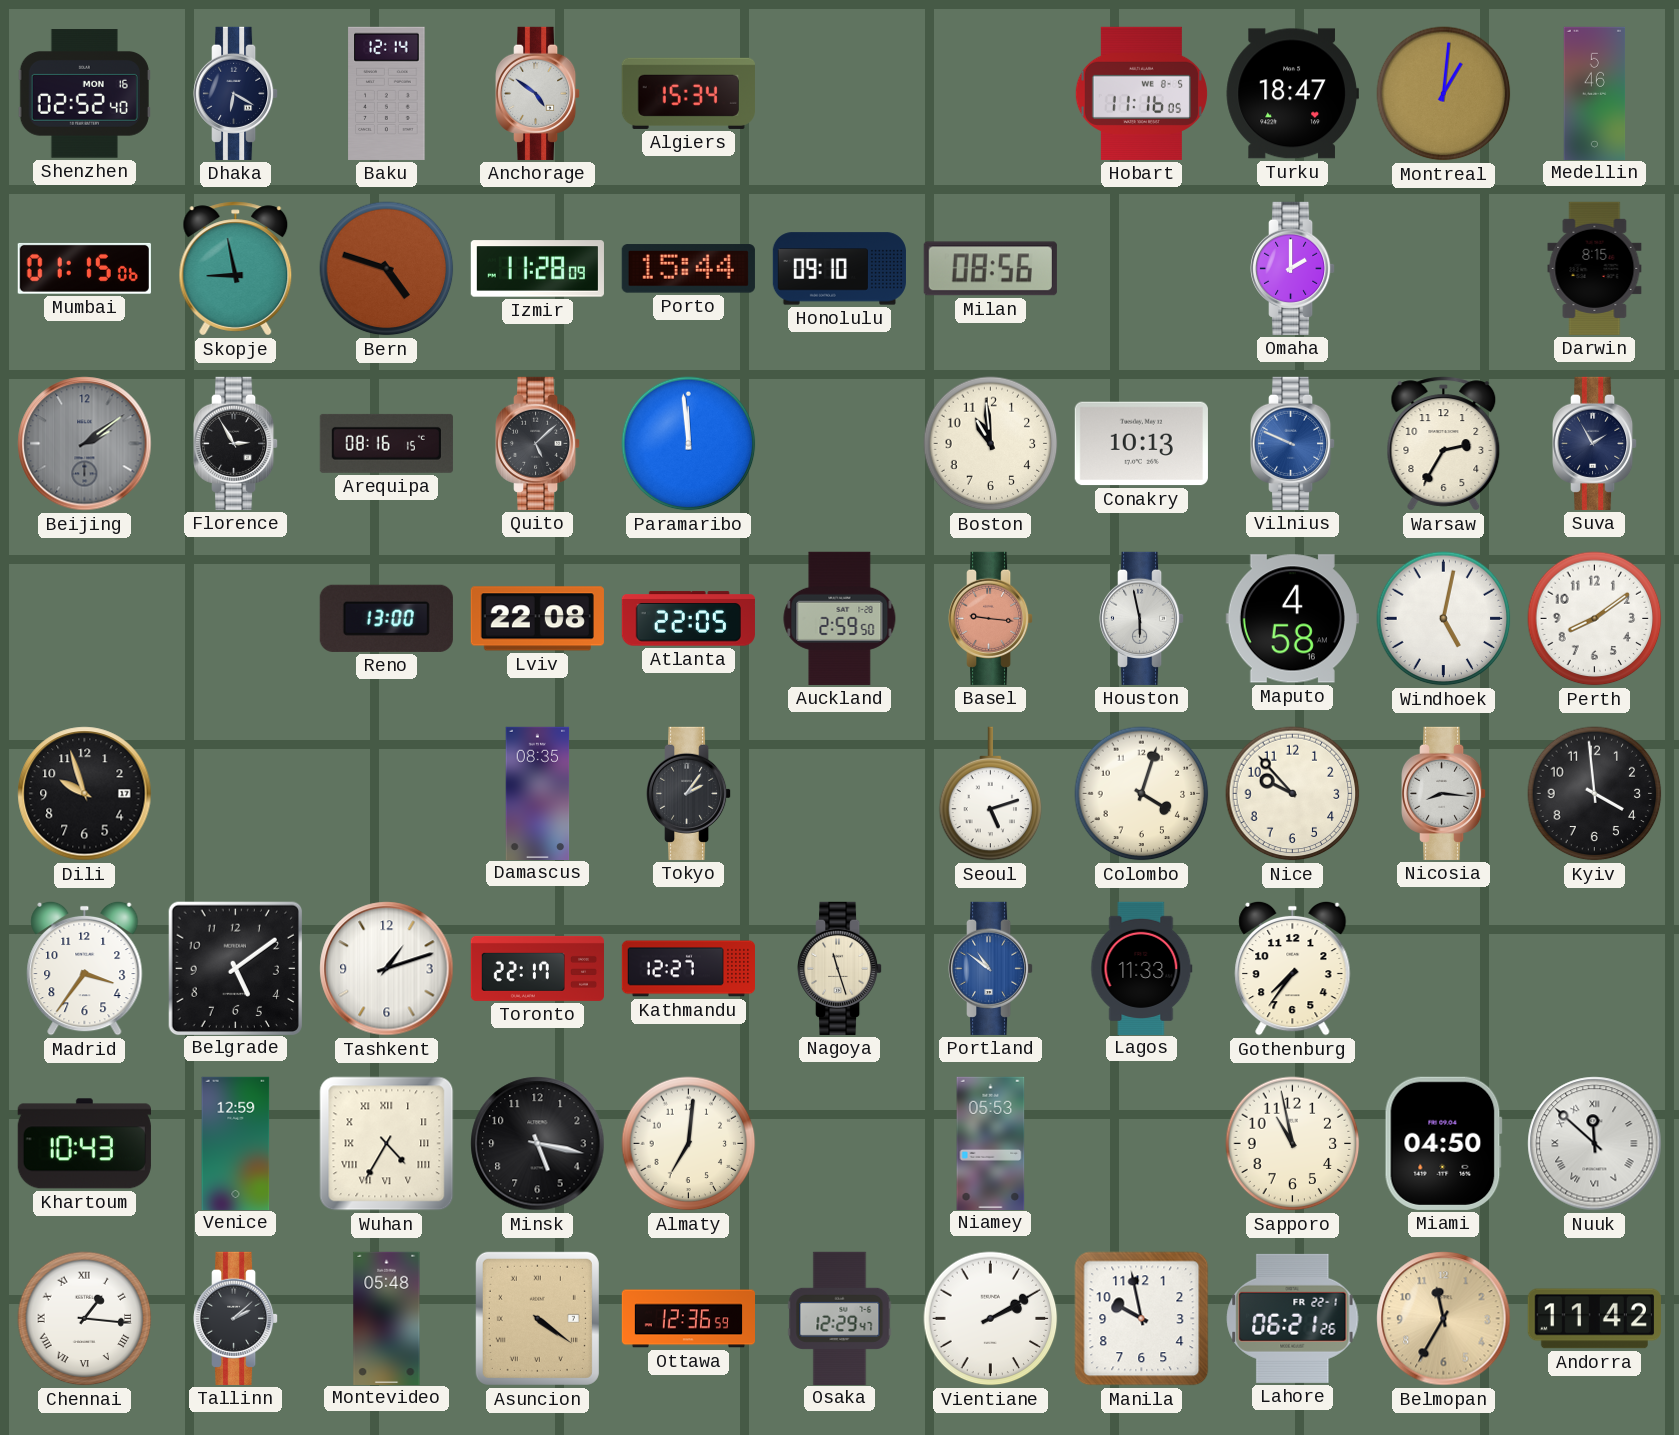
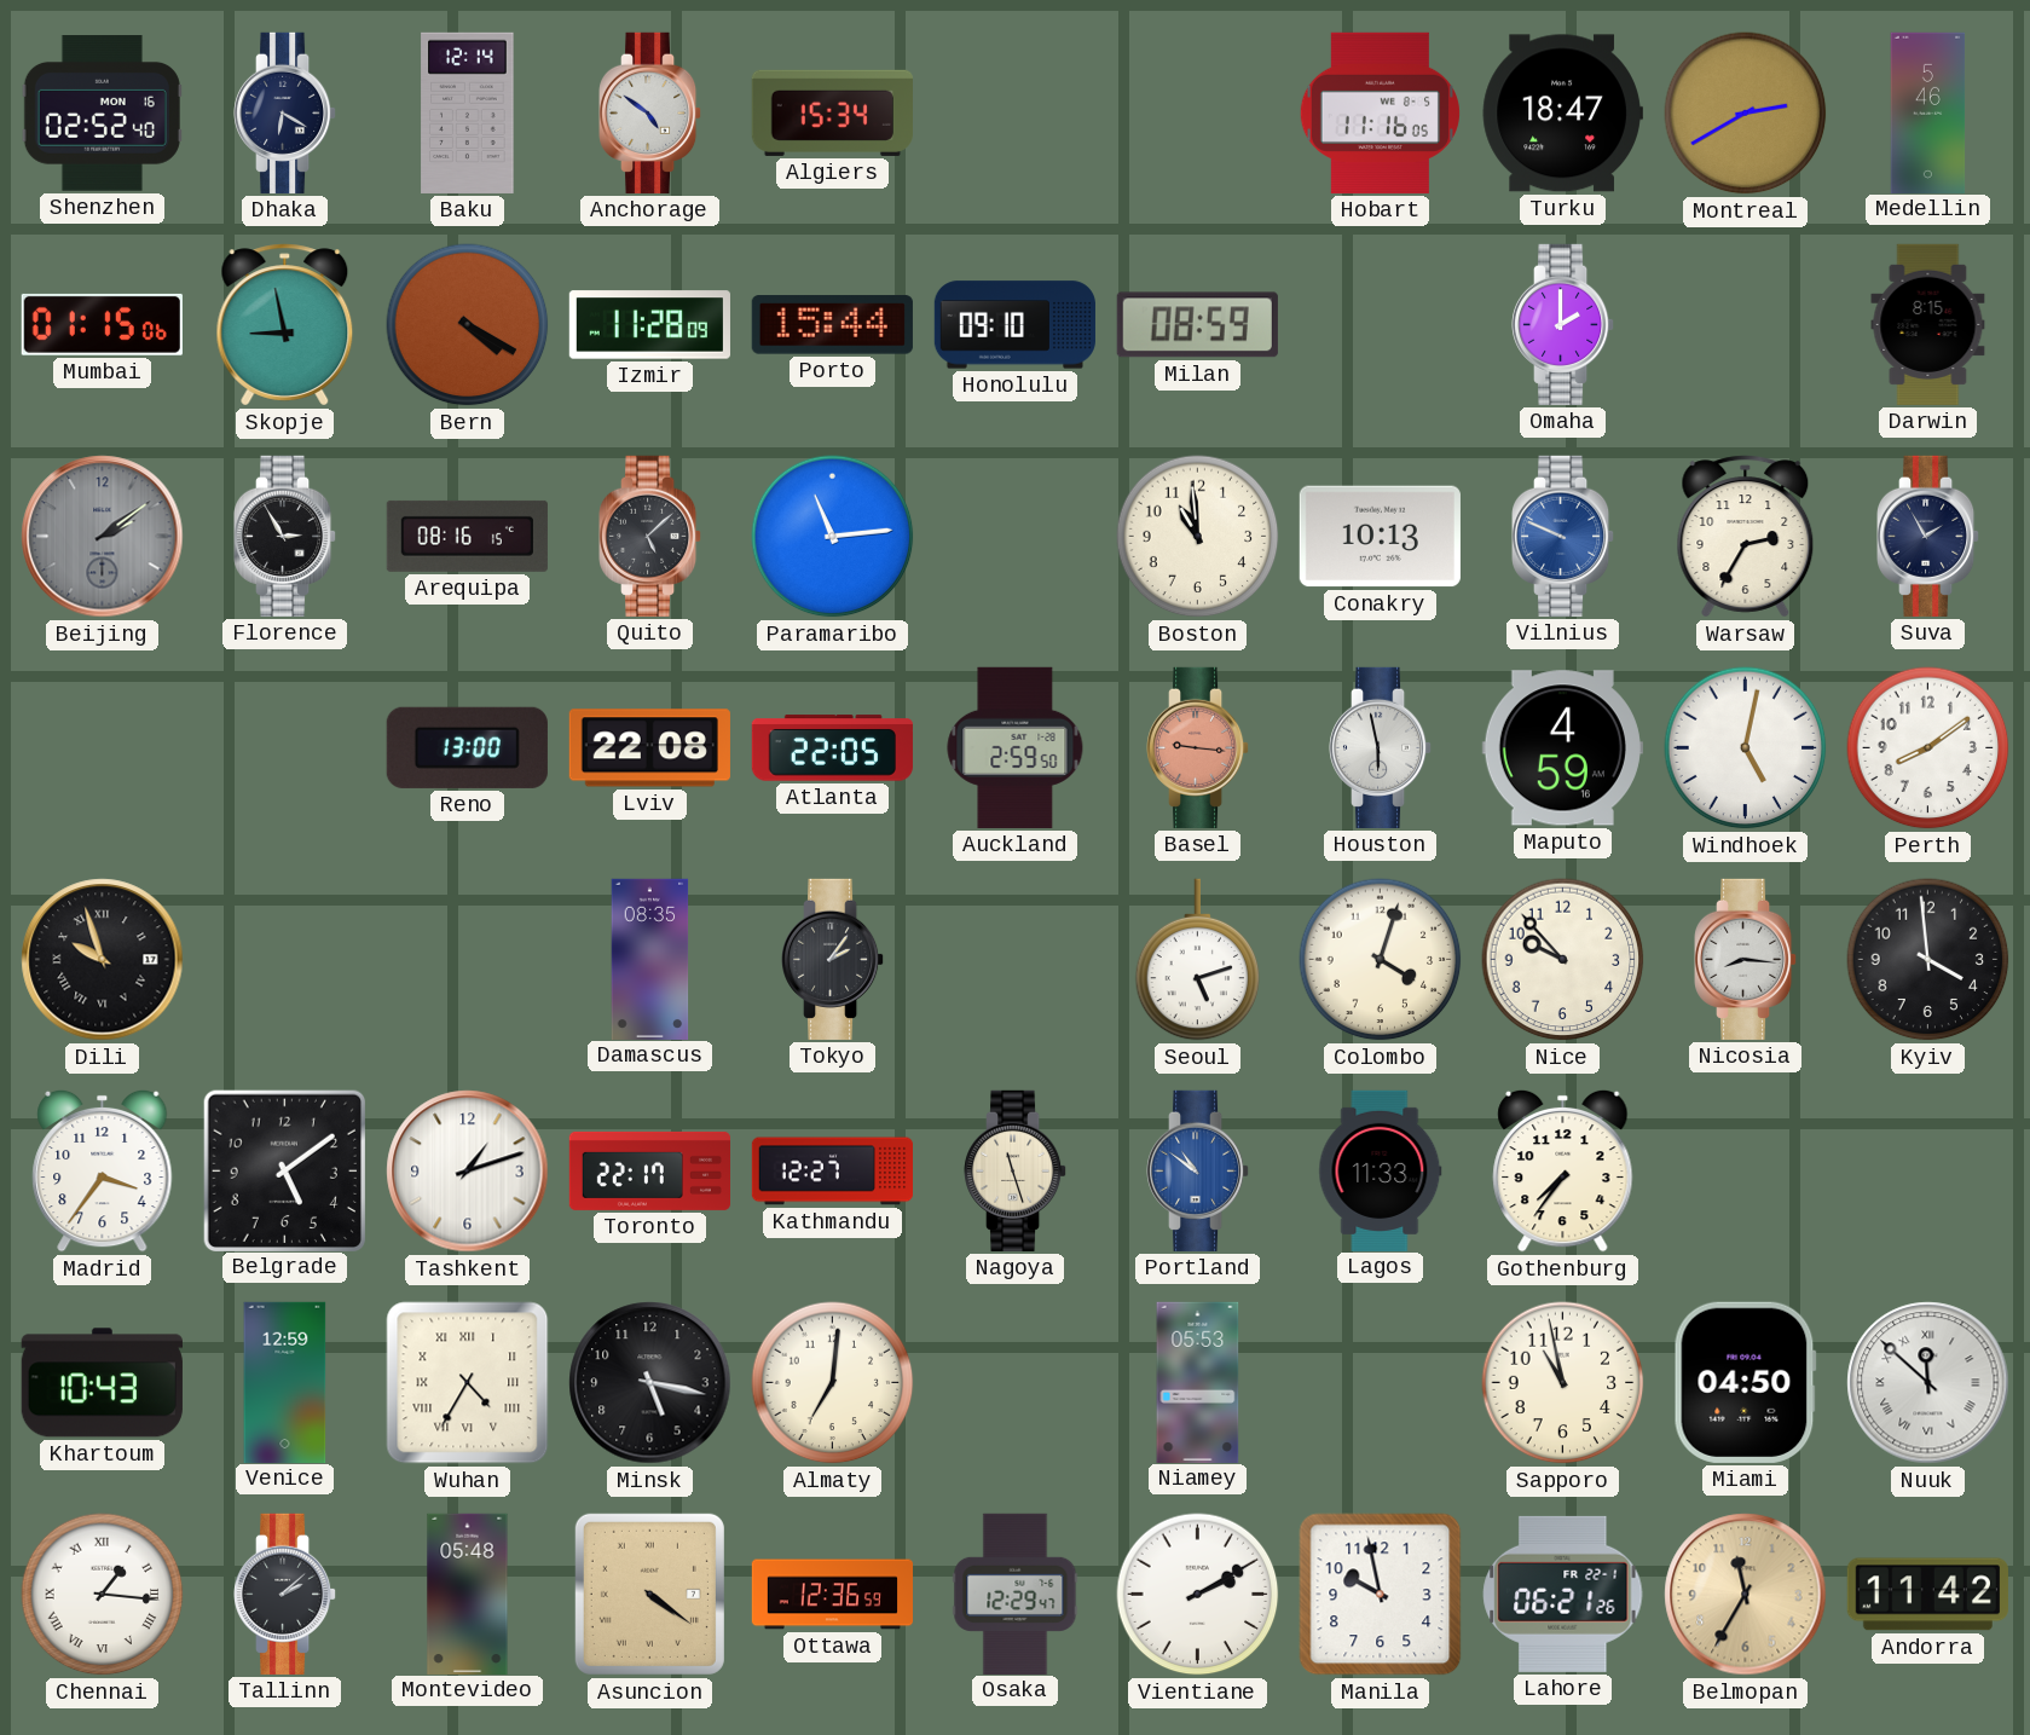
Montreal: 1:01 -> 2:40 (1746, 114)
Bern: 4:48 -> 4:20 (468, 325)
Milan: 08:56 -> 08:59 (1197, 325)
Paramaribo: 11:59 -> 11:14 (833, 537)
Maputo: 4:58 -> 4:59 (1562, 748)
Dili numerals: Arabic -> Roman (103, 960)
